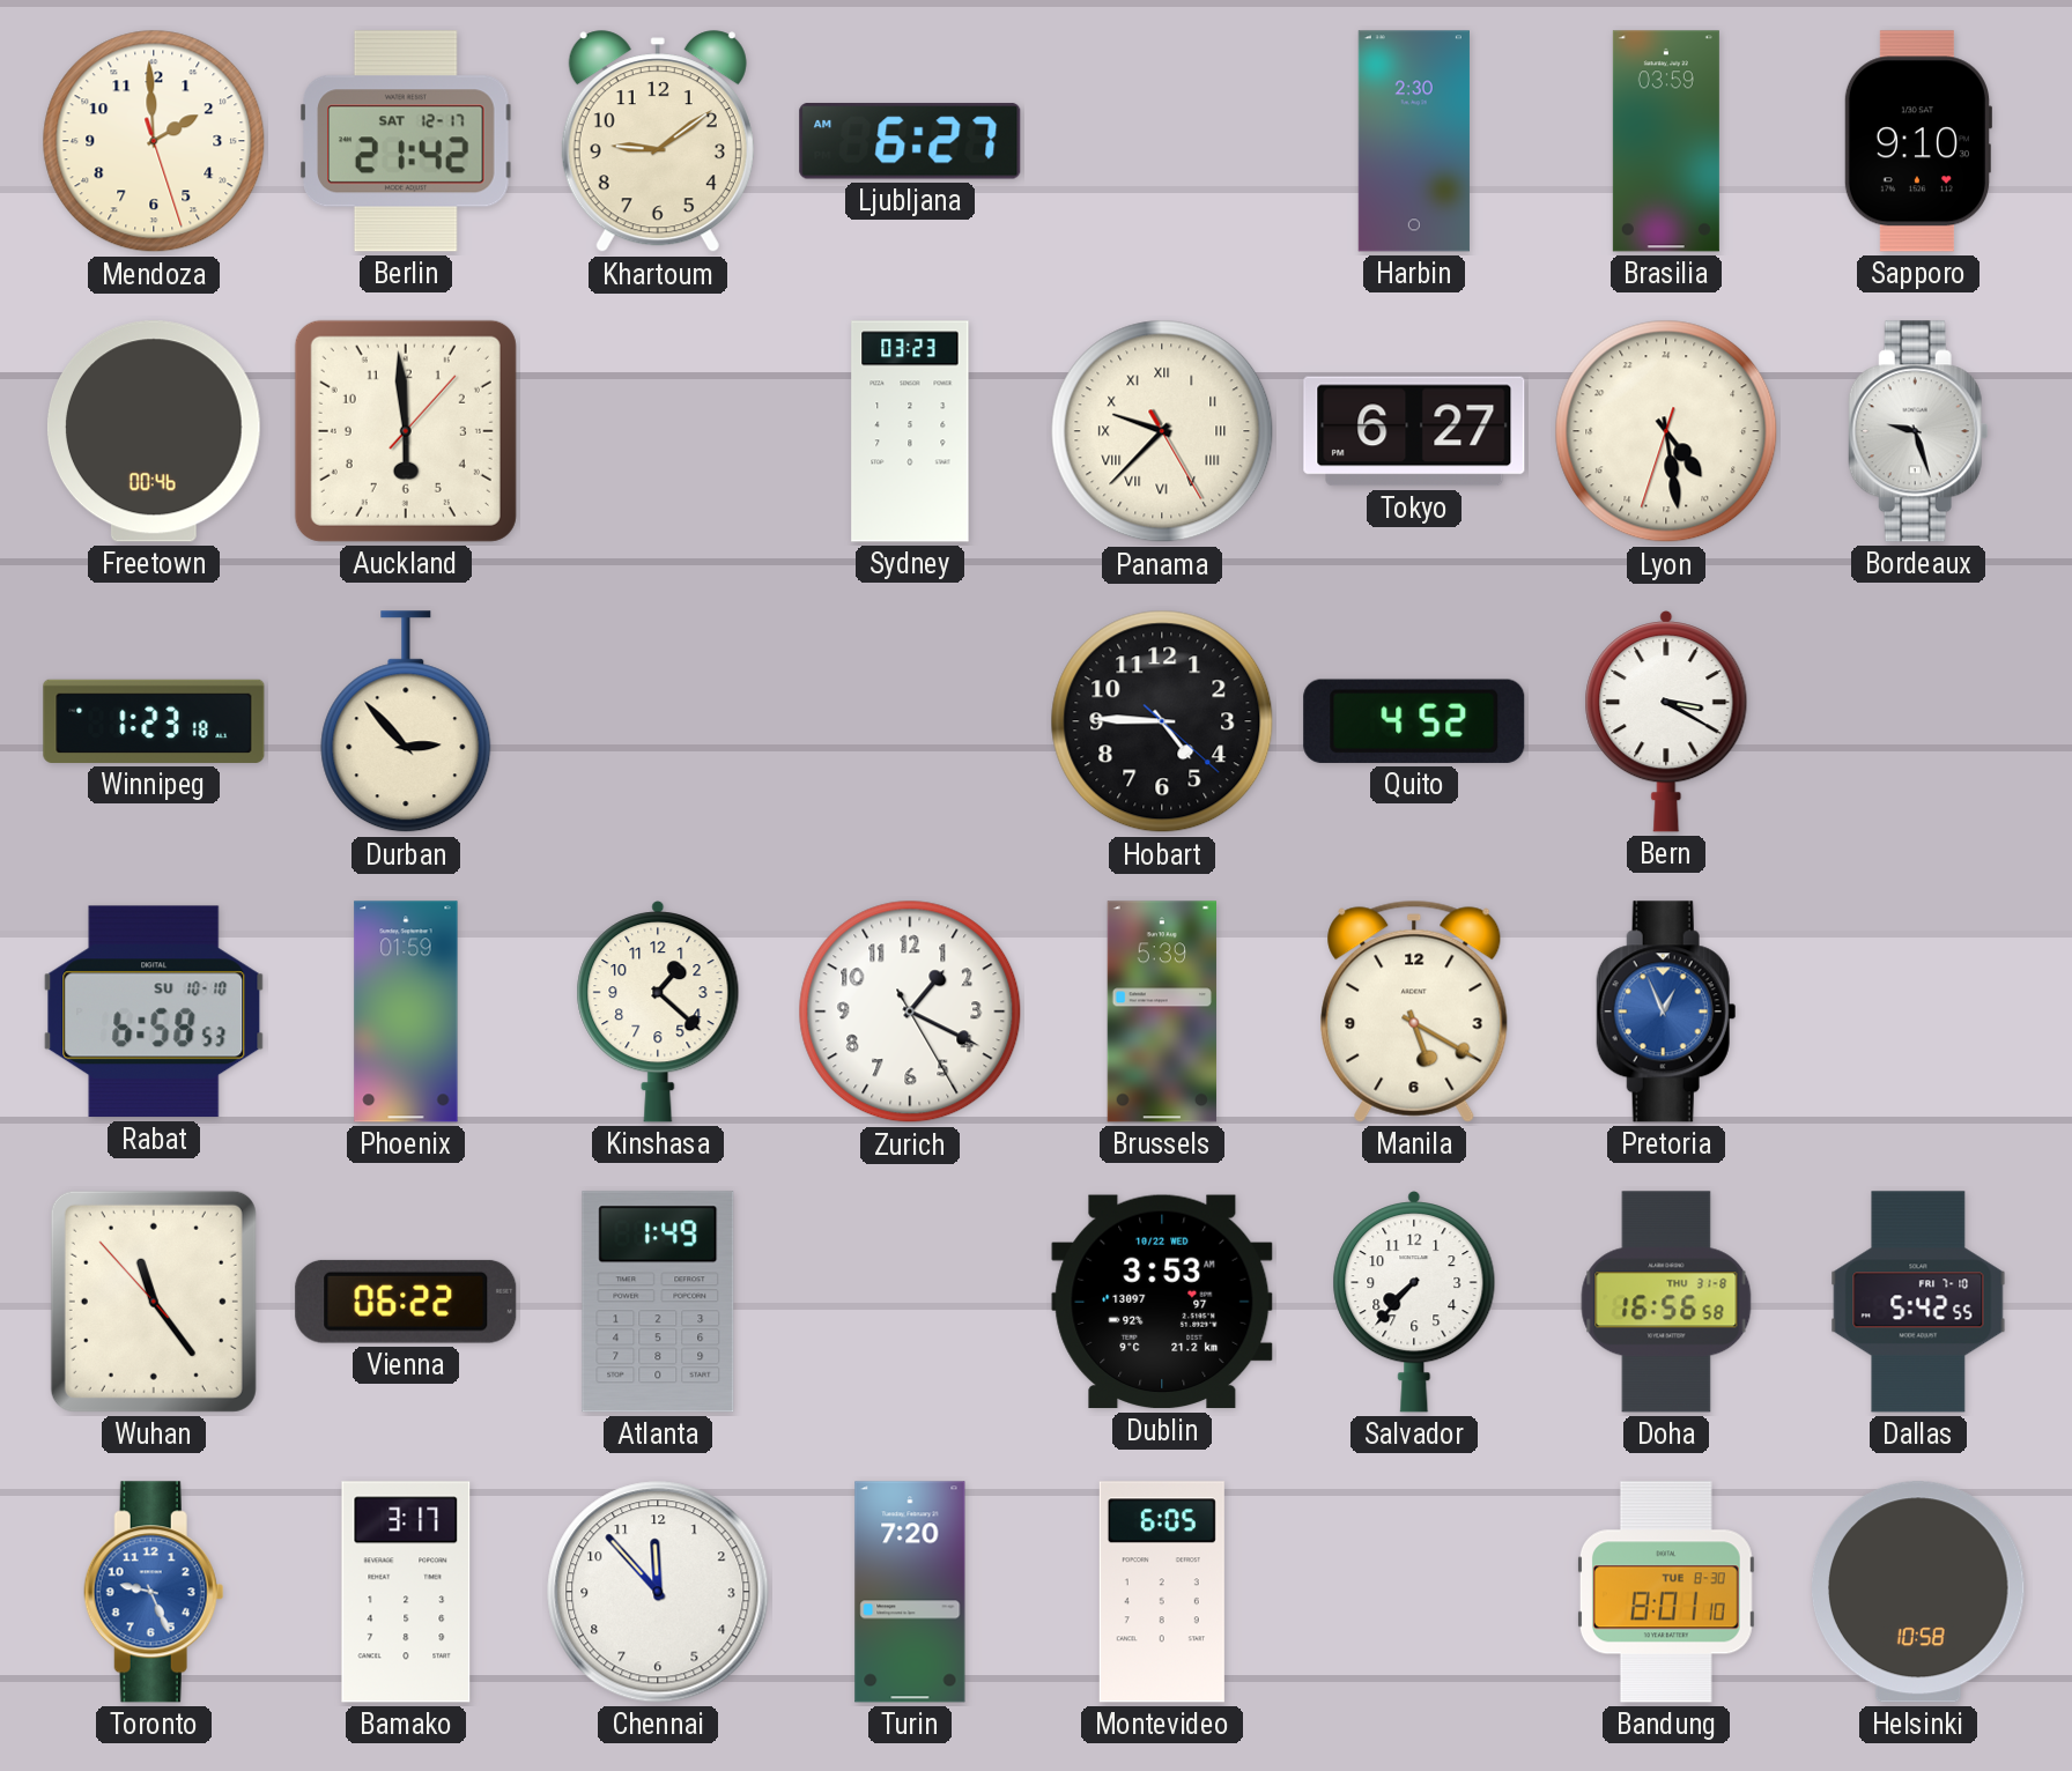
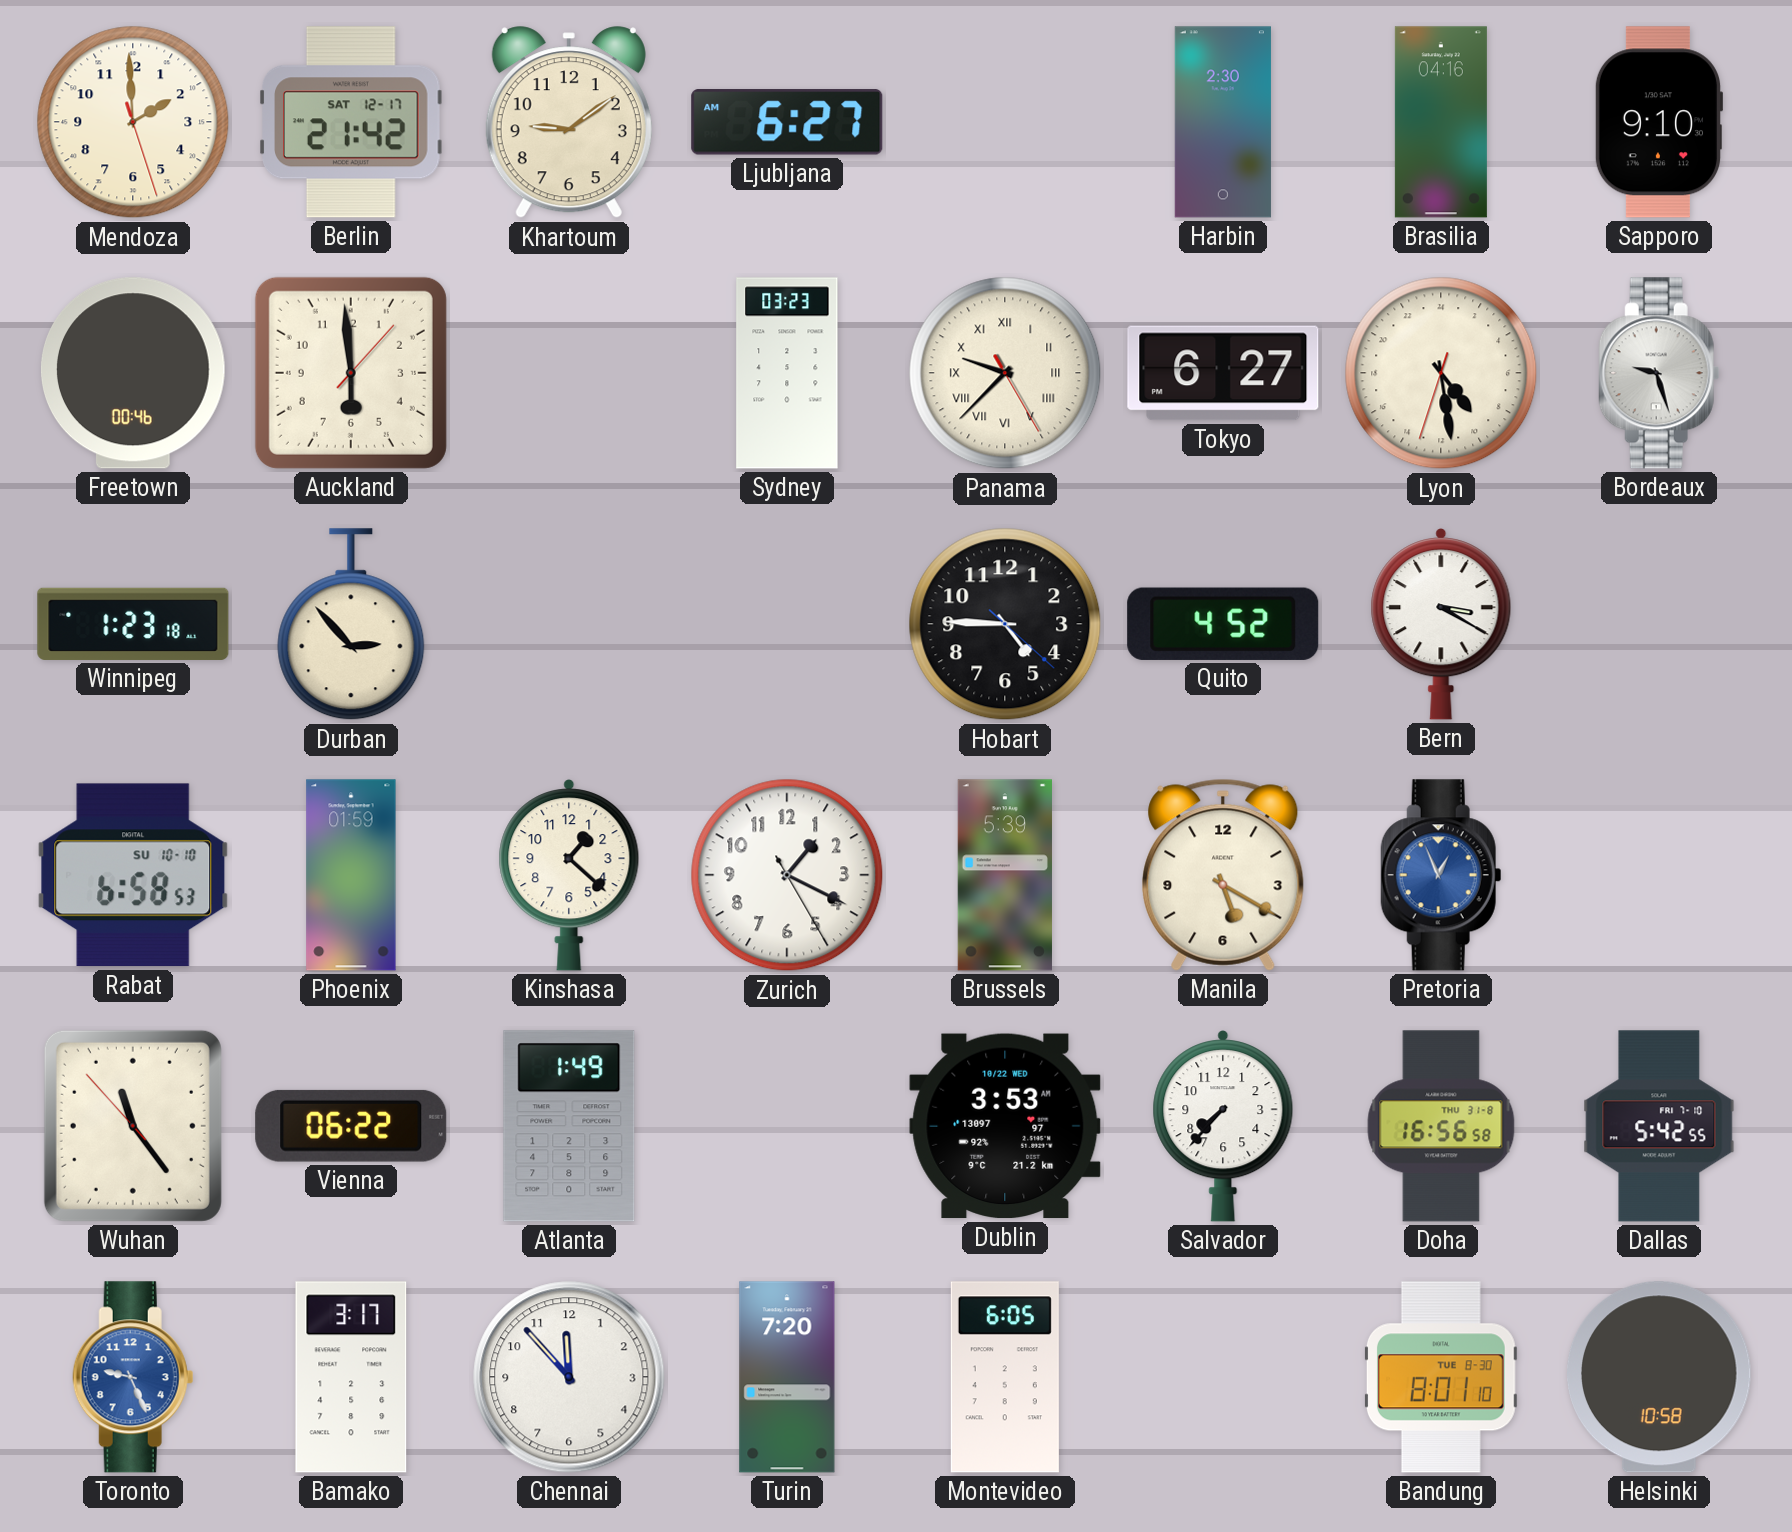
Brasilia: 03:59 -> 04:16 (1441, 122)
